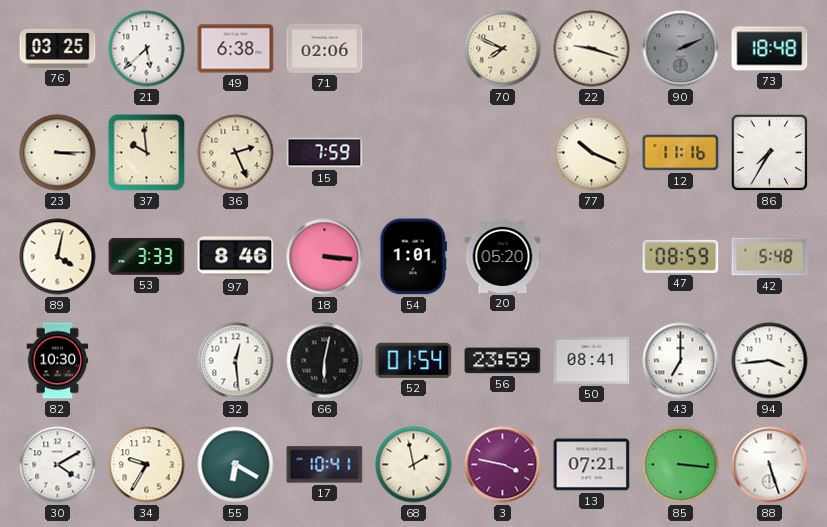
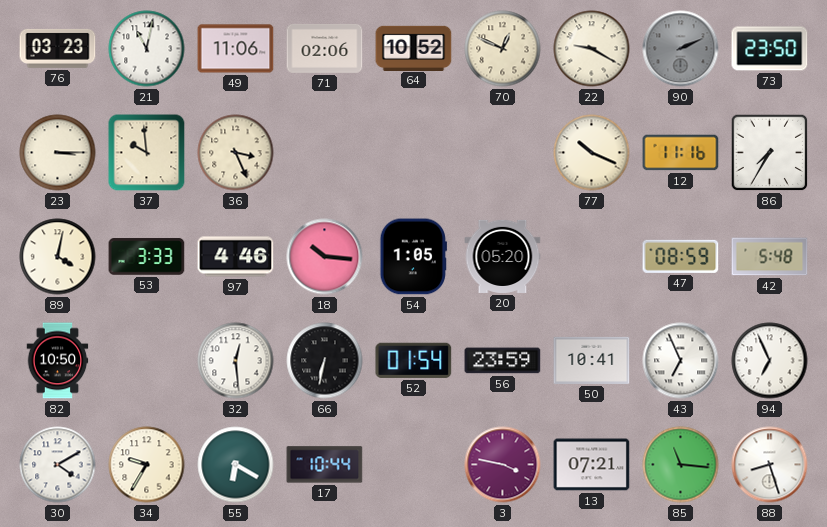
76: 03:25 -> 03:23 (58, 48)
21: 5:38 -> 11:02 (147, 49)
49: 6:38 -> 11:06 (236, 49)
64: none -> 10:52 (414, 48)
70: 7:49 -> 12:49 (503, 49)
22: 9:18 -> 9:20 (592, 49)
73: 18:48 -> 23:50 (770, 49)
36: 2:26 -> 3:26 (236, 153)
15: 7:59 -> none (325, 153)
97: 8:46 -> 4:46 (236, 257)
18: 3:16 -> 10:16 (325, 257)
54: 1:01 -> 1:05 (413, 257)
82: 10:30 -> 10:50 (58, 361)
66: 6:02 -> 6:32 (325, 361)
50: 08:41 -> 10:41 (592, 360)
43: 7:00 -> 6:56 (681, 361)
94: 3:44 -> 6:56 (770, 361)
17: 10:41 -> 10:44 (325, 465)
68: 1:58 -> none (414, 465)
85: 3:16 -> 11:16 (681, 465)
88: 5:27 -> 8:27 (770, 465)
